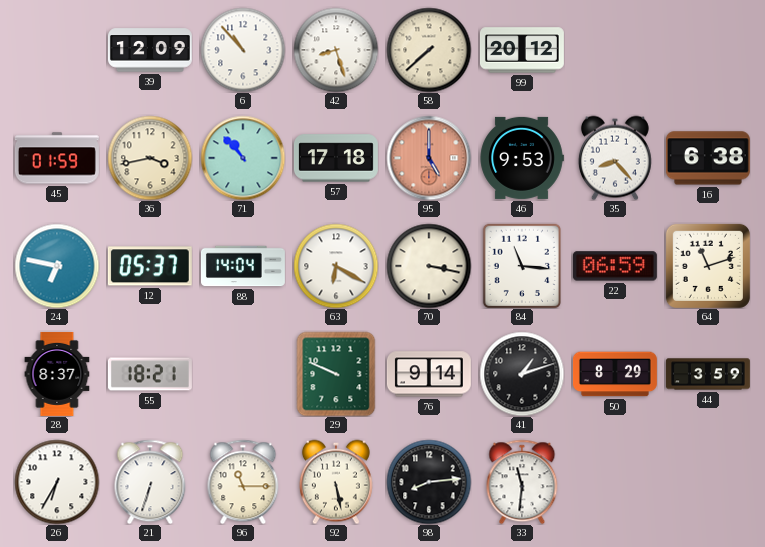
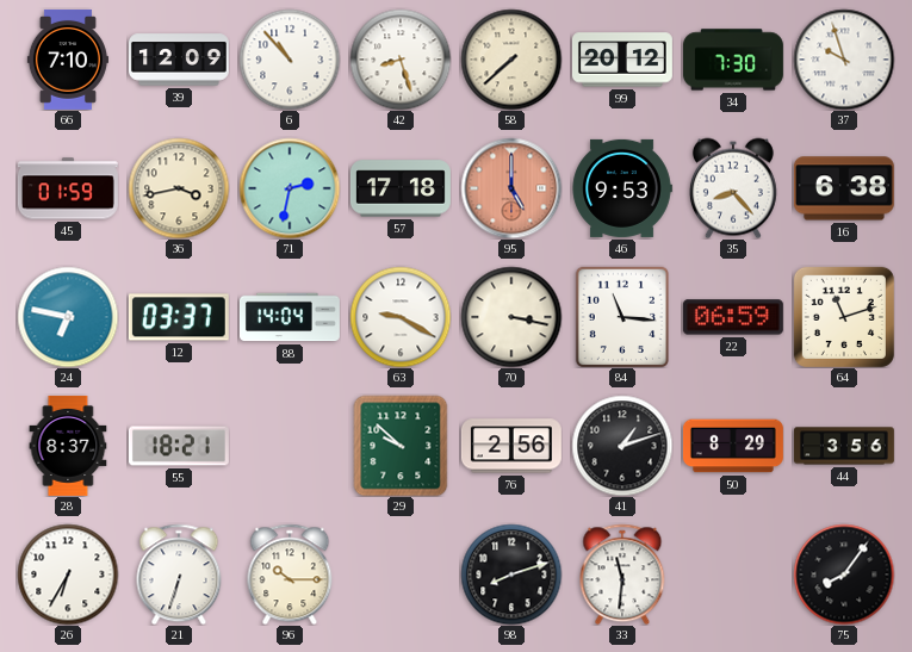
66: none -> 7:10 (68, 60)
34: none -> 7:30 (733, 60)
37: none -> 9:57 (844, 60)
71: 10:53 -> 2:32 (290, 188)
12: 05:37 -> 03:37 (179, 317)
63: 6:20 -> 9:20 (401, 317)
29: 9:49 -> 9:52 (401, 446)
76: 9:14 -> 2:56 (511, 446)
44: 3:59 -> 3:56 (844, 446)
96: 11:15 -> 10:15 (290, 575)
92: 5:28 -> none (336, 482)
98: 8:14 -> 8:12 (511, 575)
75: none -> 8:06 (844, 575)
